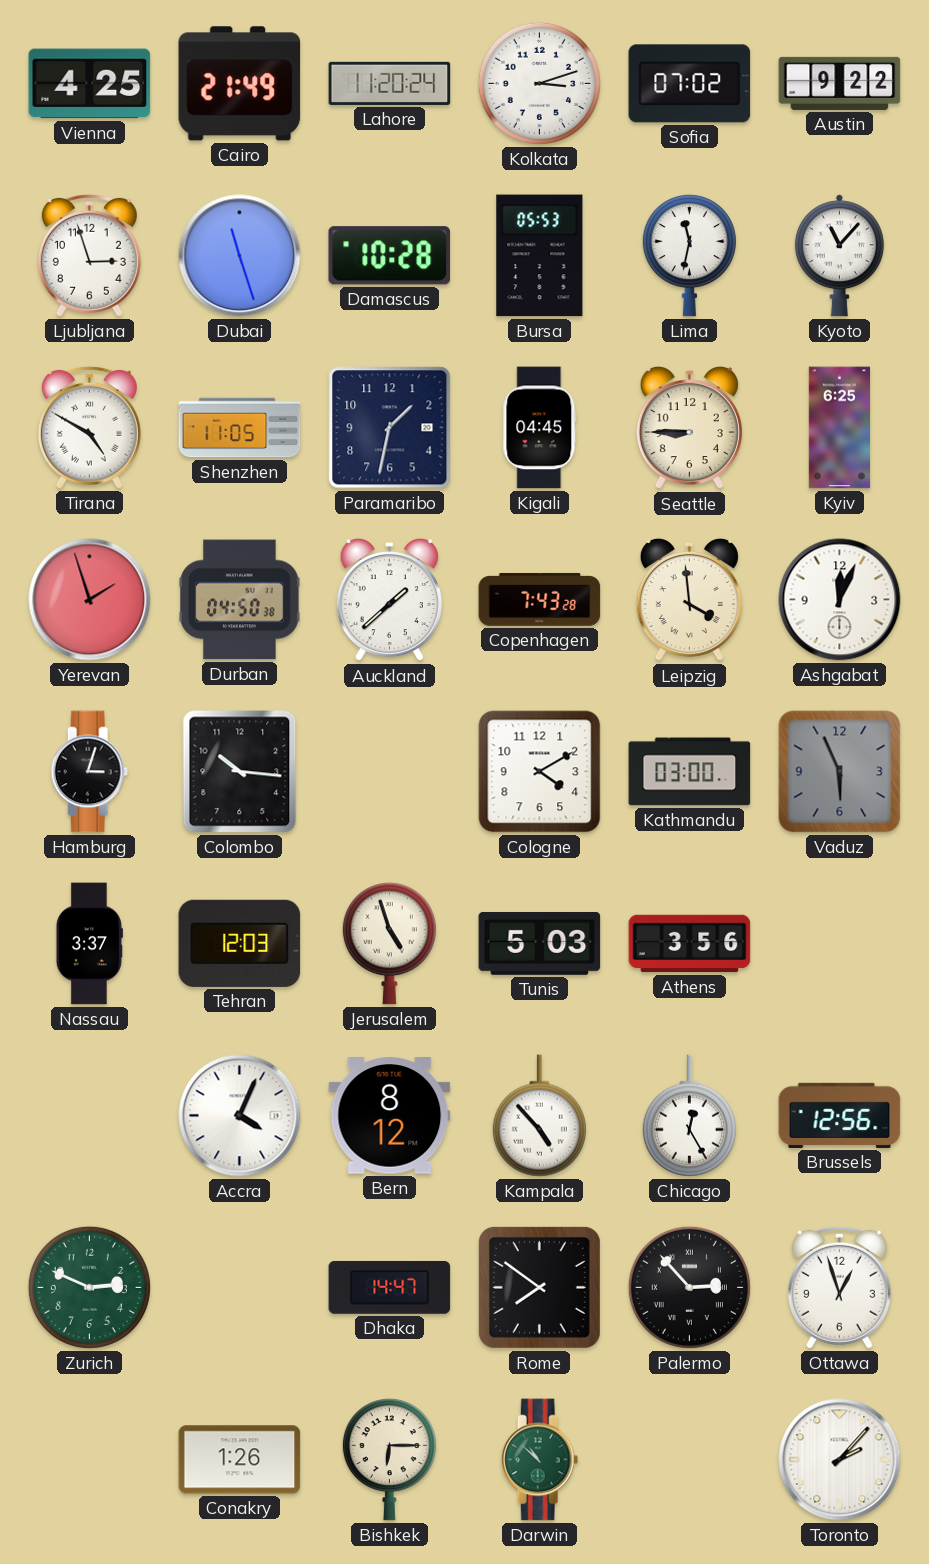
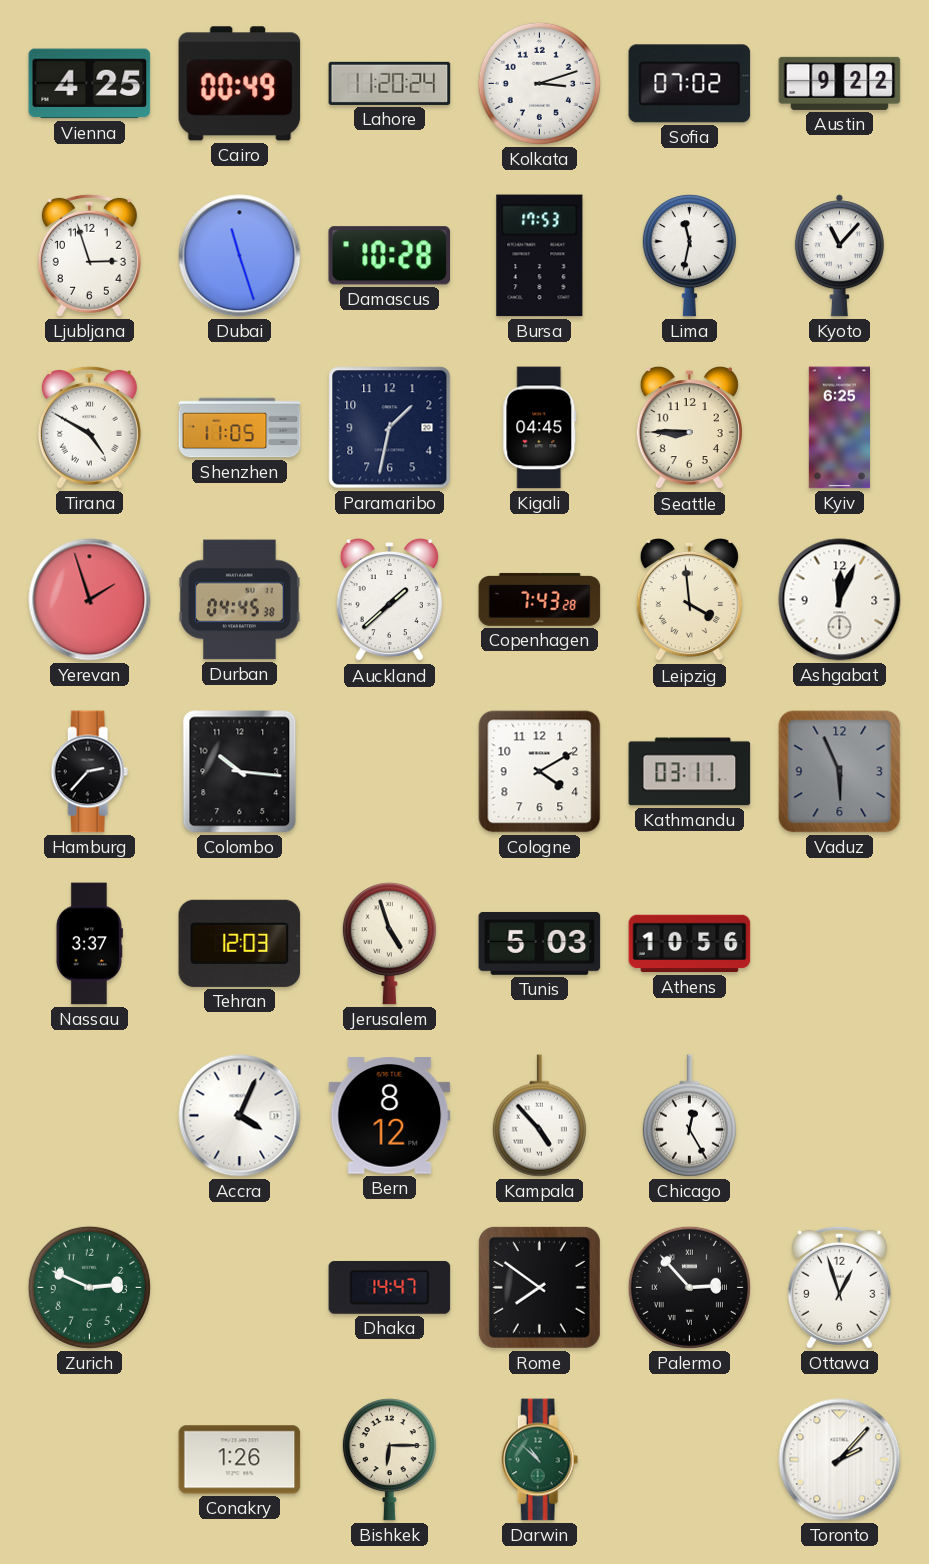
Cairo: 21:49 -> 00:49 (240, 84)
Bursa: 05:53 -> 17:53 (540, 256)
Durban: 04:50 -> 04:45 (240, 600)
Hamburg: 3:03 -> 2:37 (90, 772)
Kathmandu: 03:00 -> 03:11 (690, 772)
Athens: 3:56 -> 10:56 (690, 944)
Brussels: 12:56 -> none (840, 1115)
